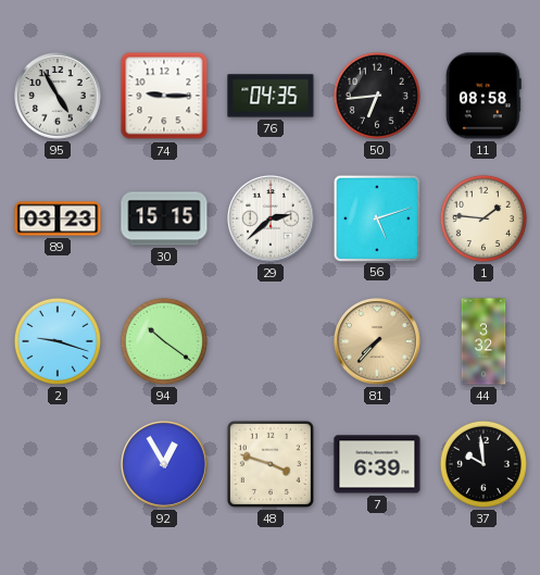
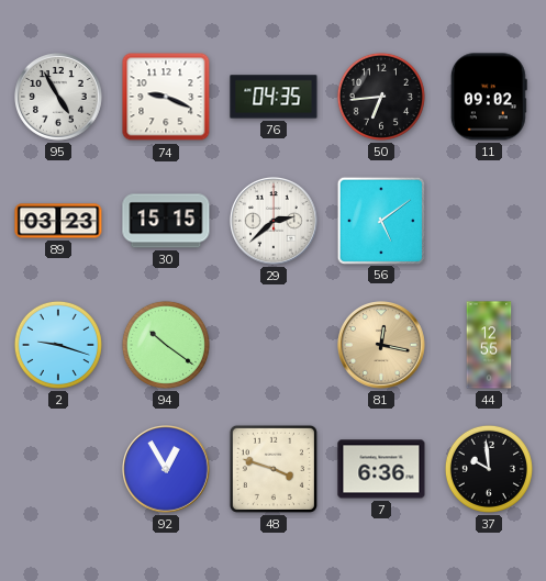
74: 9:15 -> 9:19 (166, 97)
11: 08:58 -> 09:02 (489, 97)
56: 5:12 -> 5:09 (380, 220)
1: 1:46 -> none (484, 218)
81: 7:37 -> 12:17 (382, 346)
44: 3:32 -> 12:55 (489, 345)
7: 6:39 -> 6:36 (381, 469)
